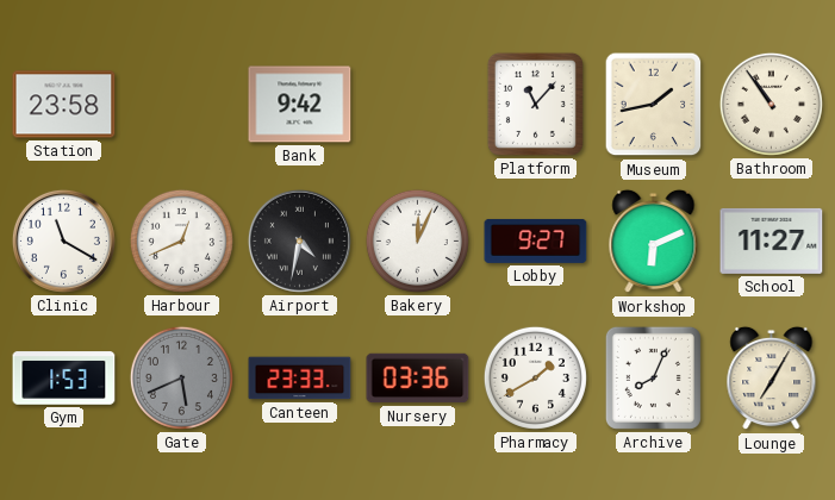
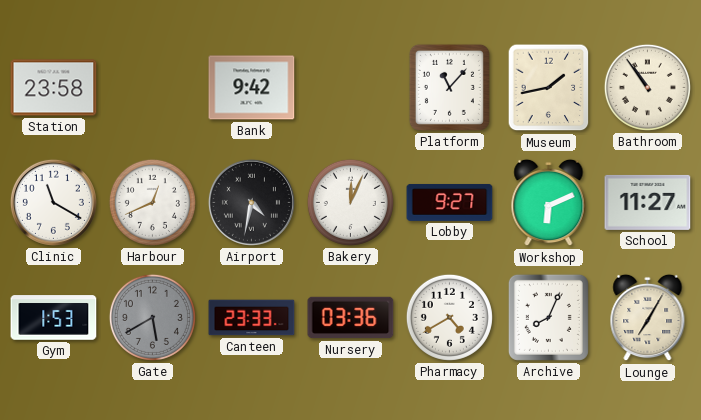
Gate: 5:41 -> 5:40 (152, 317)
Pharmacy: 1:40 -> 4:40 (449, 317)
